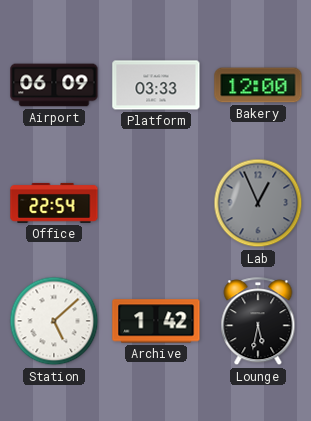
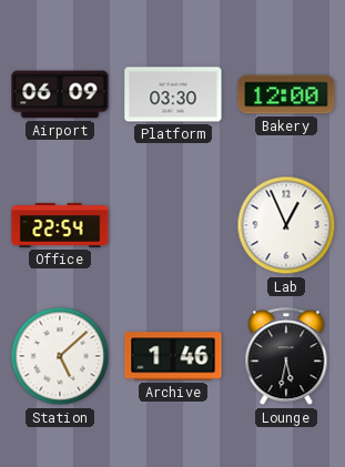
Platform: 03:33 -> 03:30 (173, 94)
Lab dial: grey -> white (286, 225)
Archive: 1:42 -> 1:46 (173, 356)
